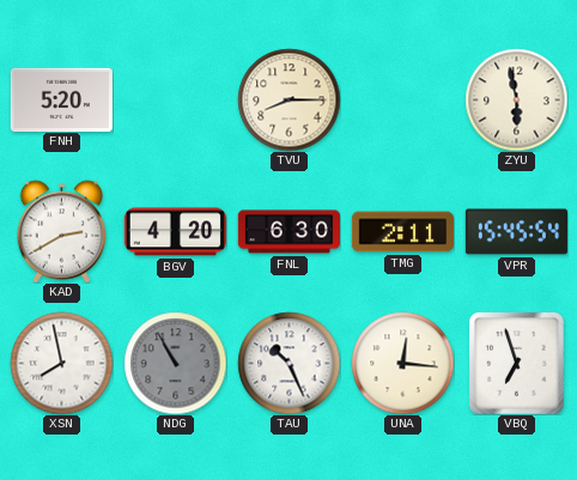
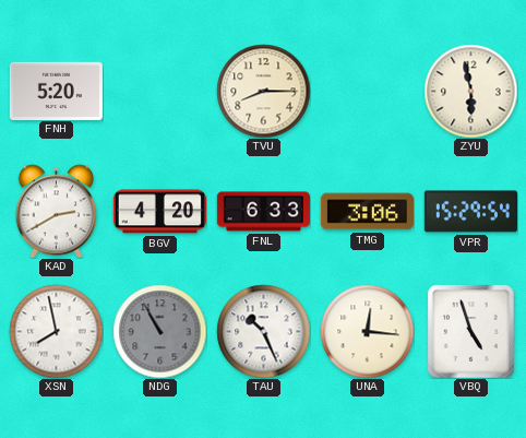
FNL: 6:30 -> 6:33 (263, 212)
TMG: 2:11 -> 3:06 (367, 212)
VPR: 15:45 -> 15:29 (470, 212)
VBQ: 6:57 -> 4:57 (470, 331)
